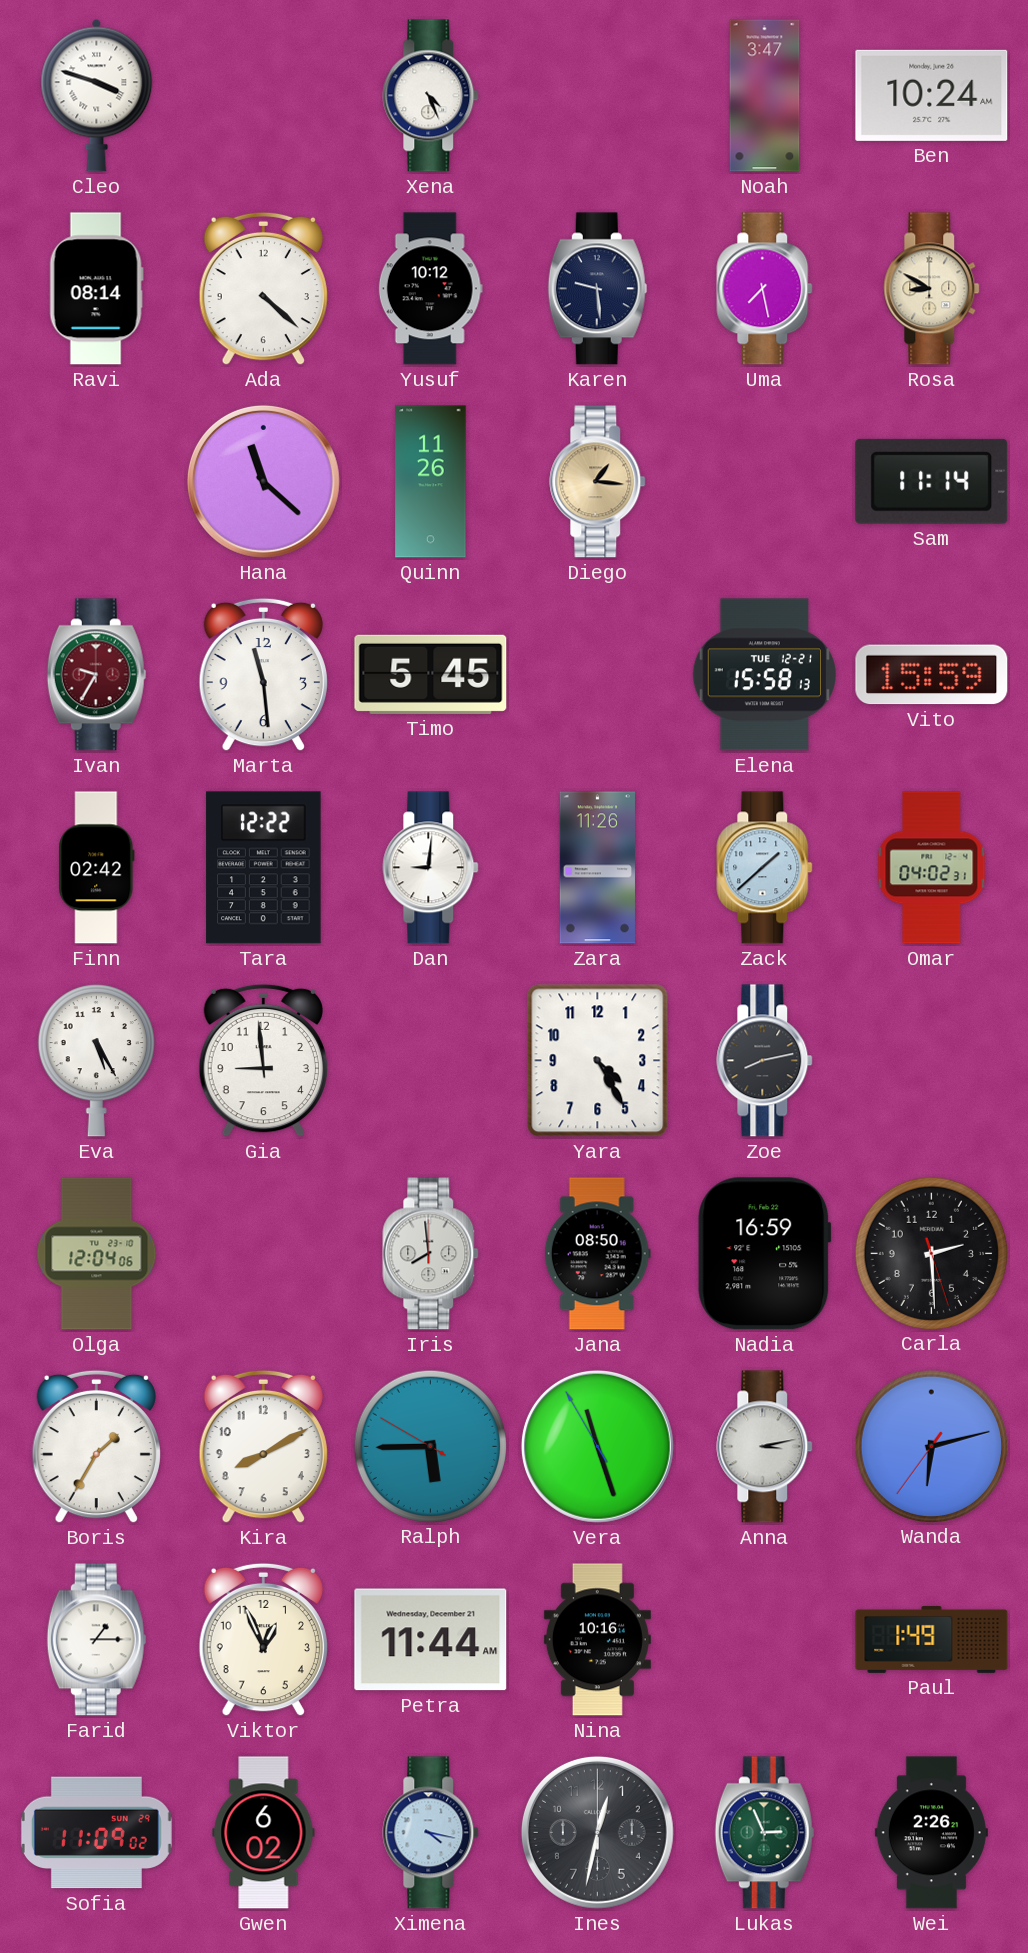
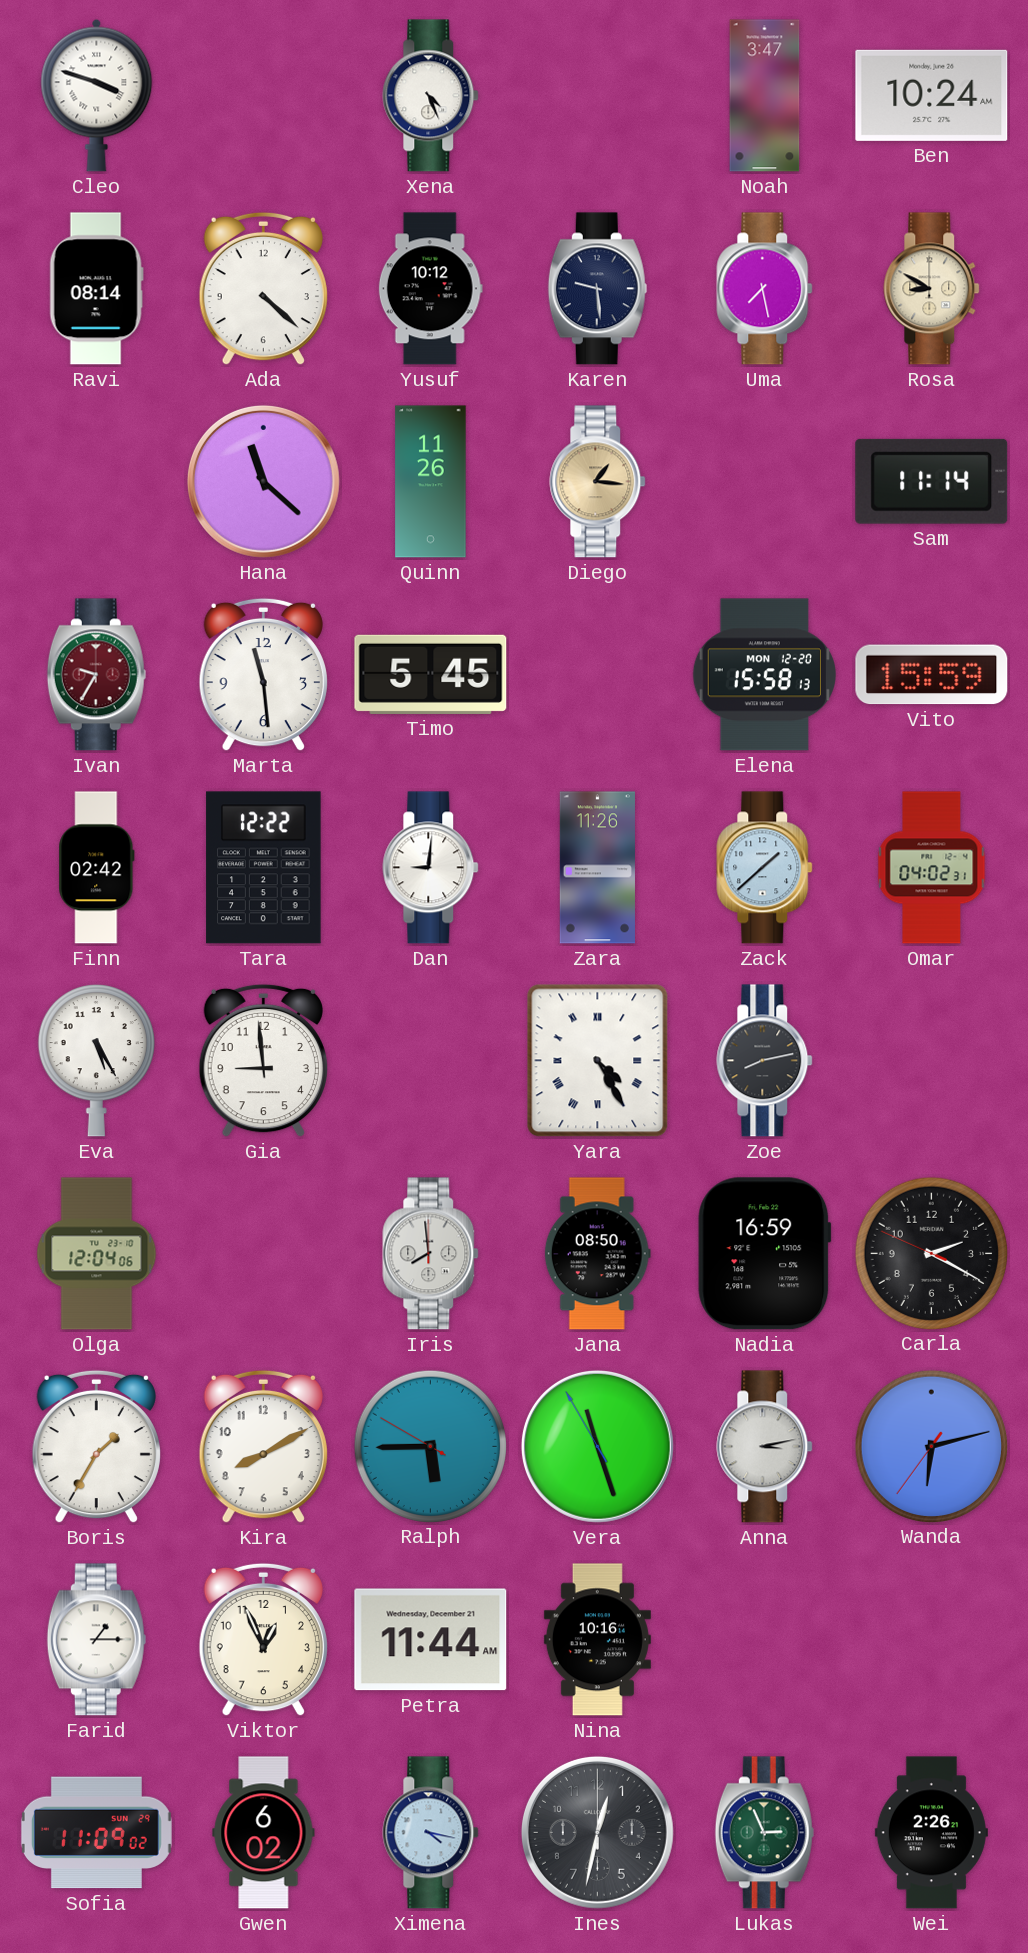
Elena date: TUE 12-21 -> MON 12-20 (764, 675)
Yara numerals: Arabic -> Roman (598, 1061)
Carla: 2:29 -> 2:19 (931, 1253)
Paul: 1:49 -> none (932, 1639)
